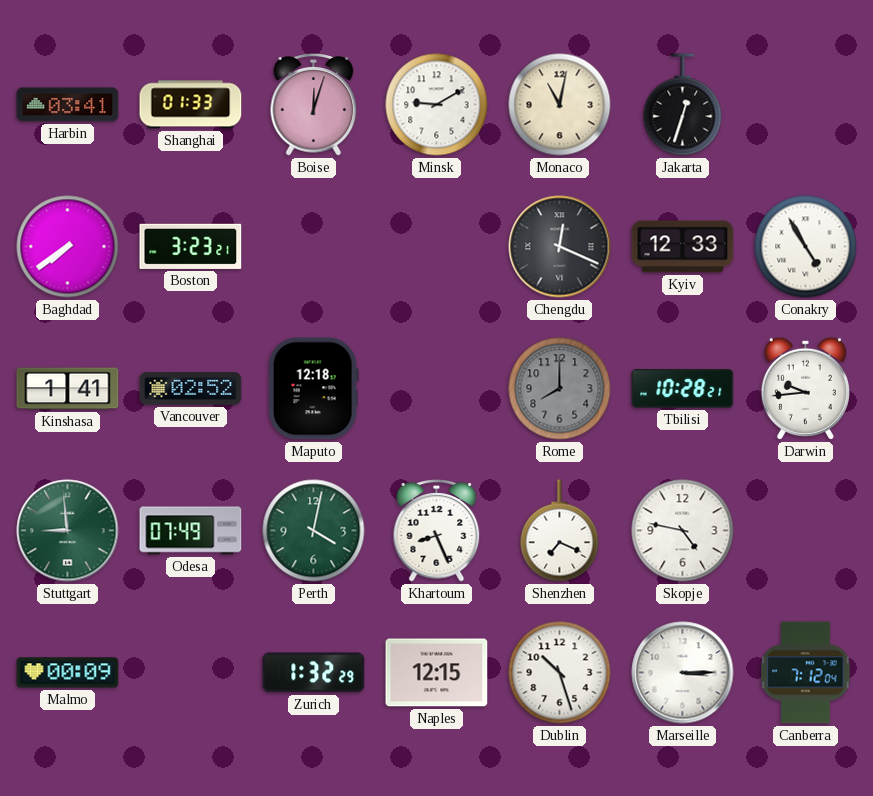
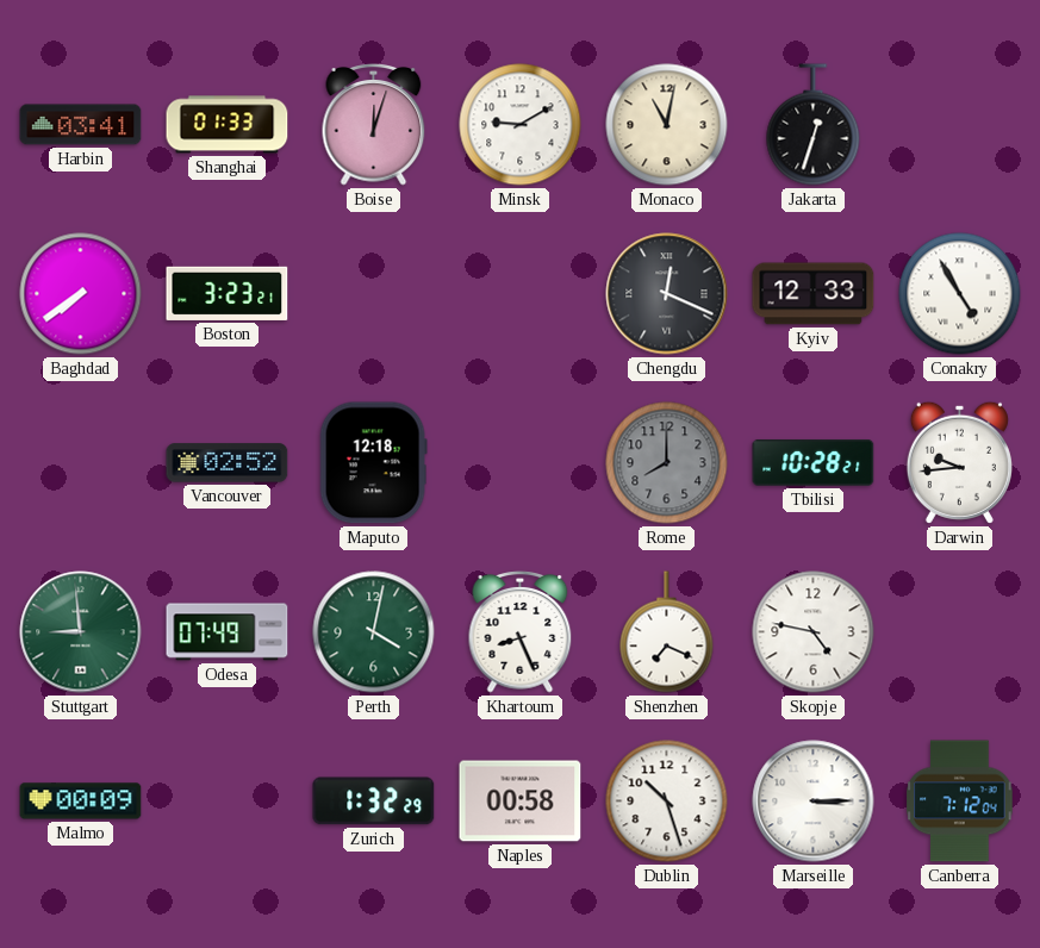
Kinshasa: 1:41 -> none (68, 389)
Naples: 12:15 -> 00:58 (521, 802)
